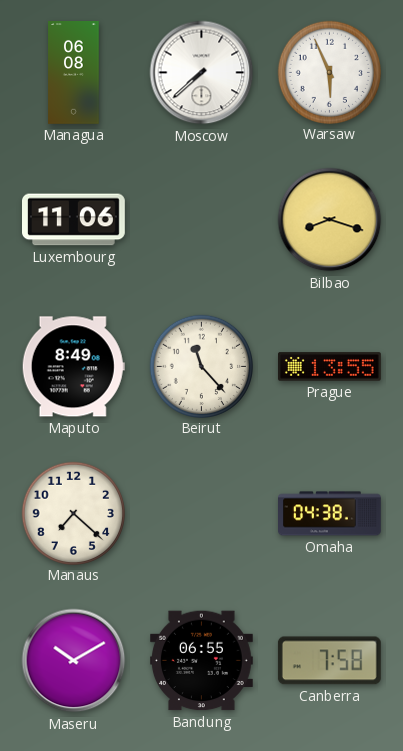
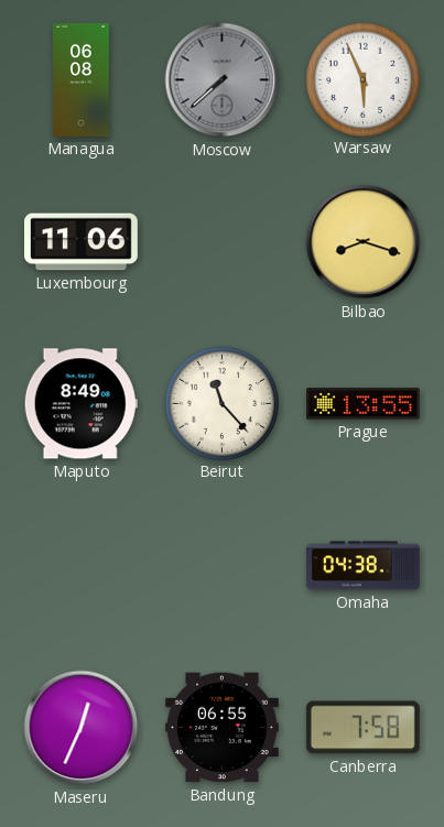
Moscow dial: white -> grey (223, 80)
Manaus: 7:22 -> none (73, 513)
Maseru: 10:10 -> 12:34 (82, 728)
